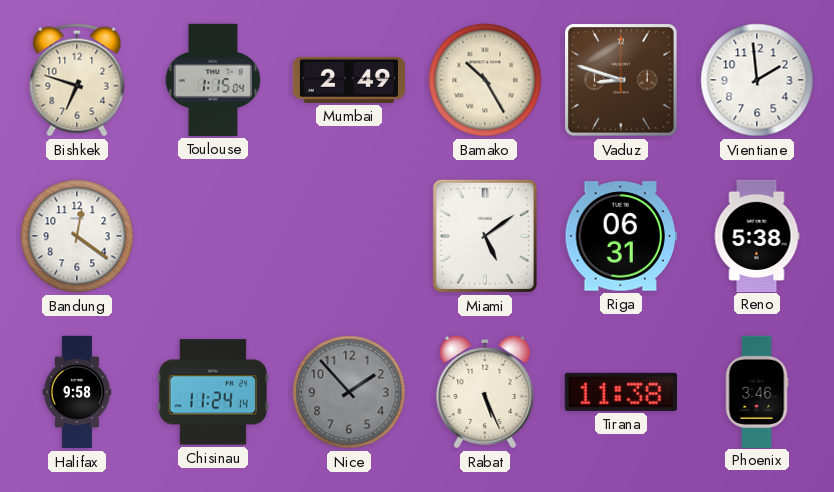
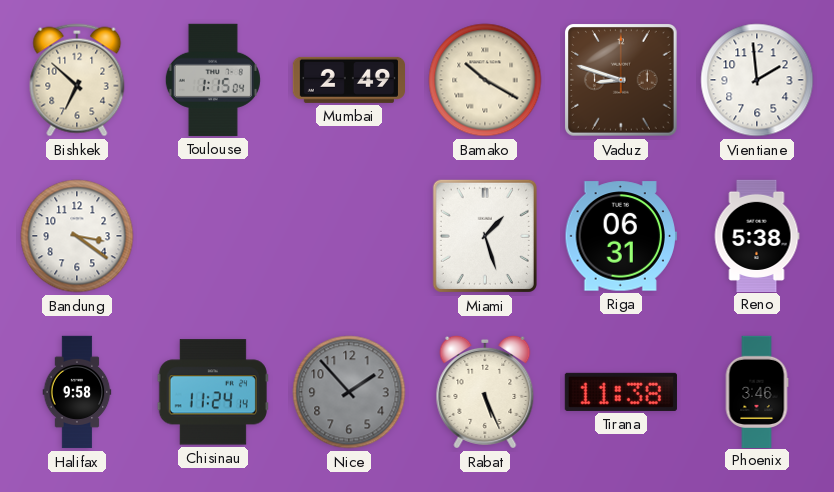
Bishkek: 6:48 -> 6:52 (77, 80)
Bamako: 10:25 -> 10:20 (485, 80)
Bandung: 12:21 -> 3:21 (77, 236)
Miami: 5:09 -> 1:27 (485, 236)
